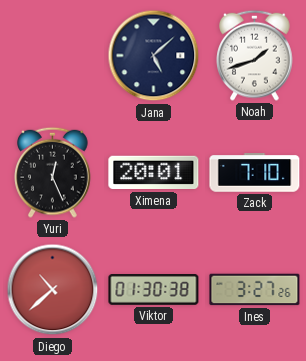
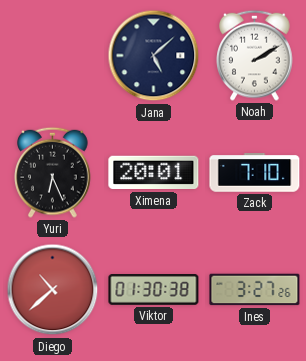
Noah: 1:42 -> 2:10 (255, 55)
Yuri: 12:26 -> 6:26 (53, 172)
